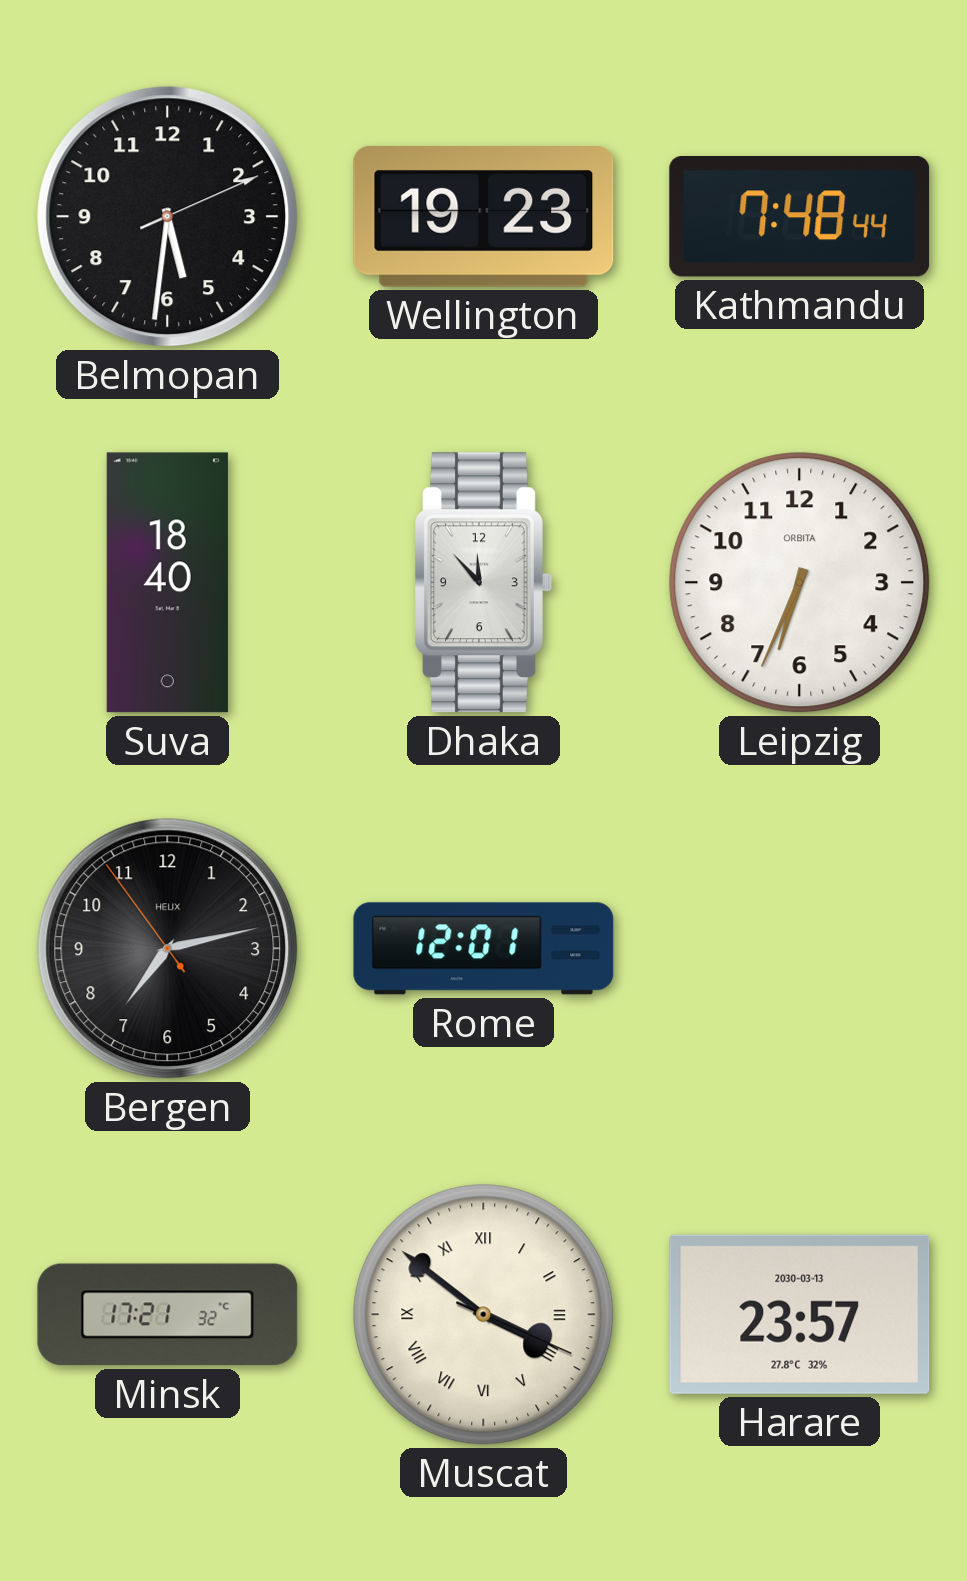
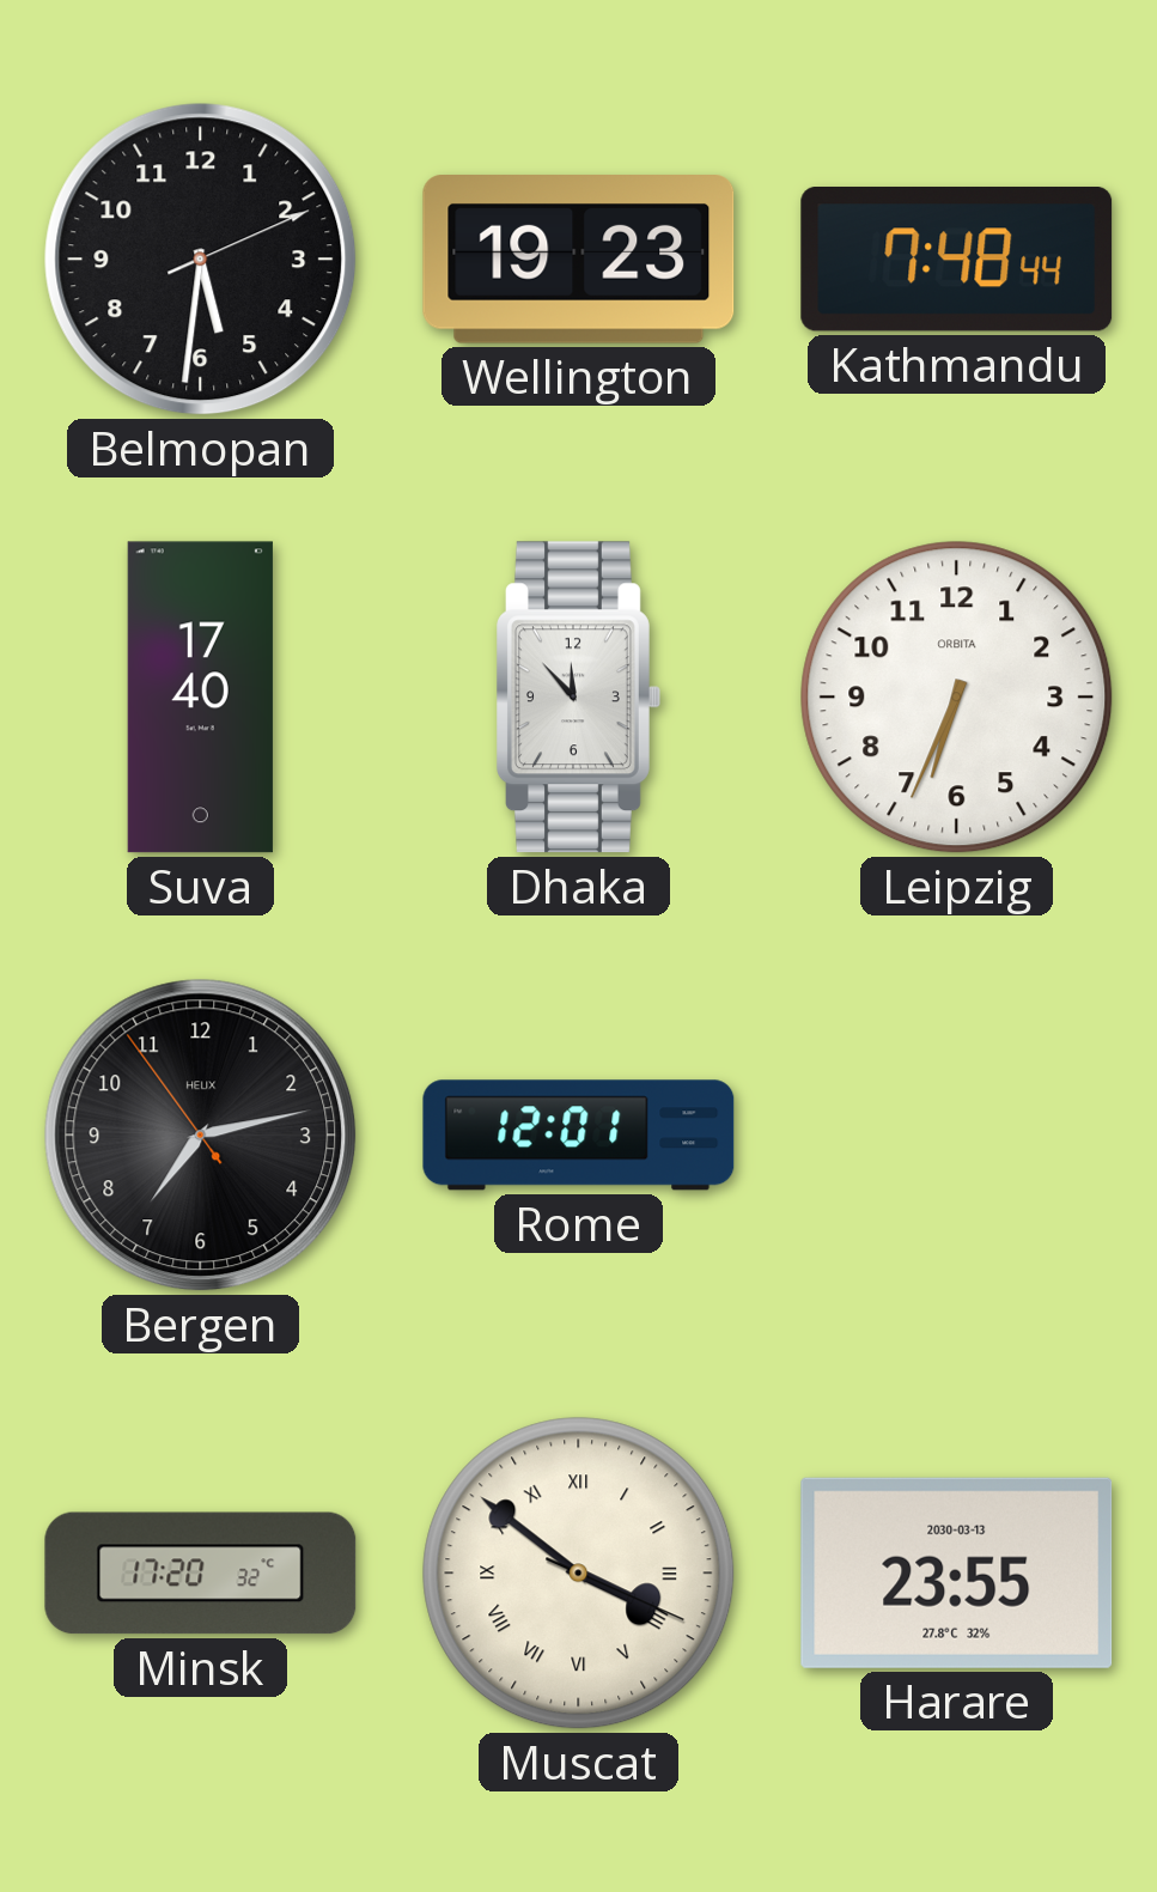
Suva: 18:40 -> 17:40 (200, 698)
Minsk: 17:21 -> 17:20 (201, 1574)
Harare: 23:57 -> 23:55 (957, 1572)
